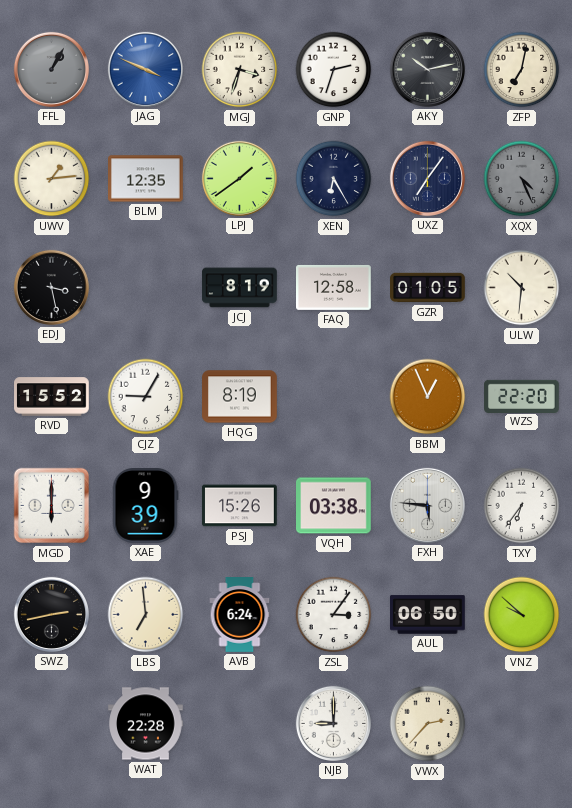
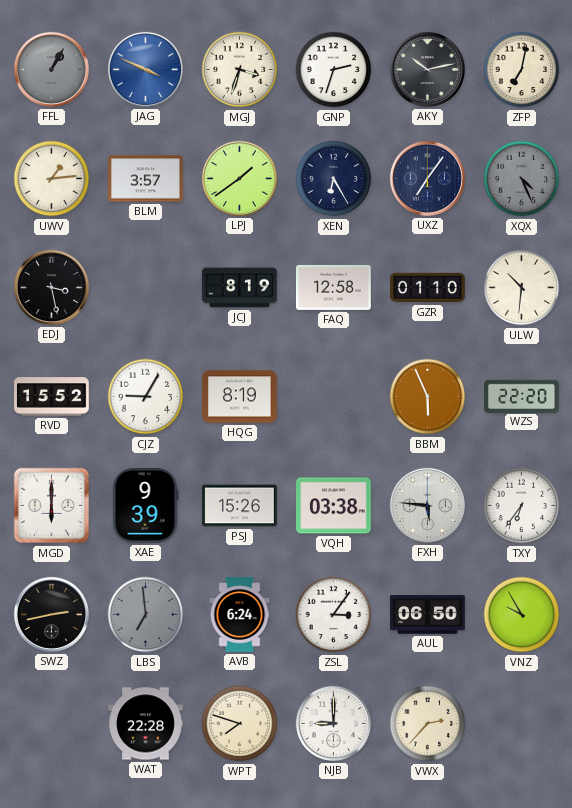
BLM: 12:35 -> 3:57 (146, 179)
GZR: 01:05 -> 01:10 (428, 288)
BBM: 12:56 -> 5:56 (428, 397)
LBS dial: cream -> grey (146, 615)
VNZ: 9:52 -> 9:55 (522, 615)
WPT: none -> 7:48 (240, 724)
